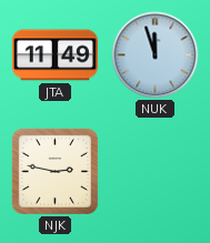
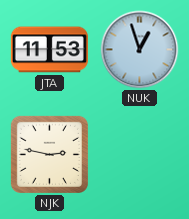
JTA: 11:49 -> 11:53 (49, 50)
NUK: 11:57 -> 12:57 (140, 50)
